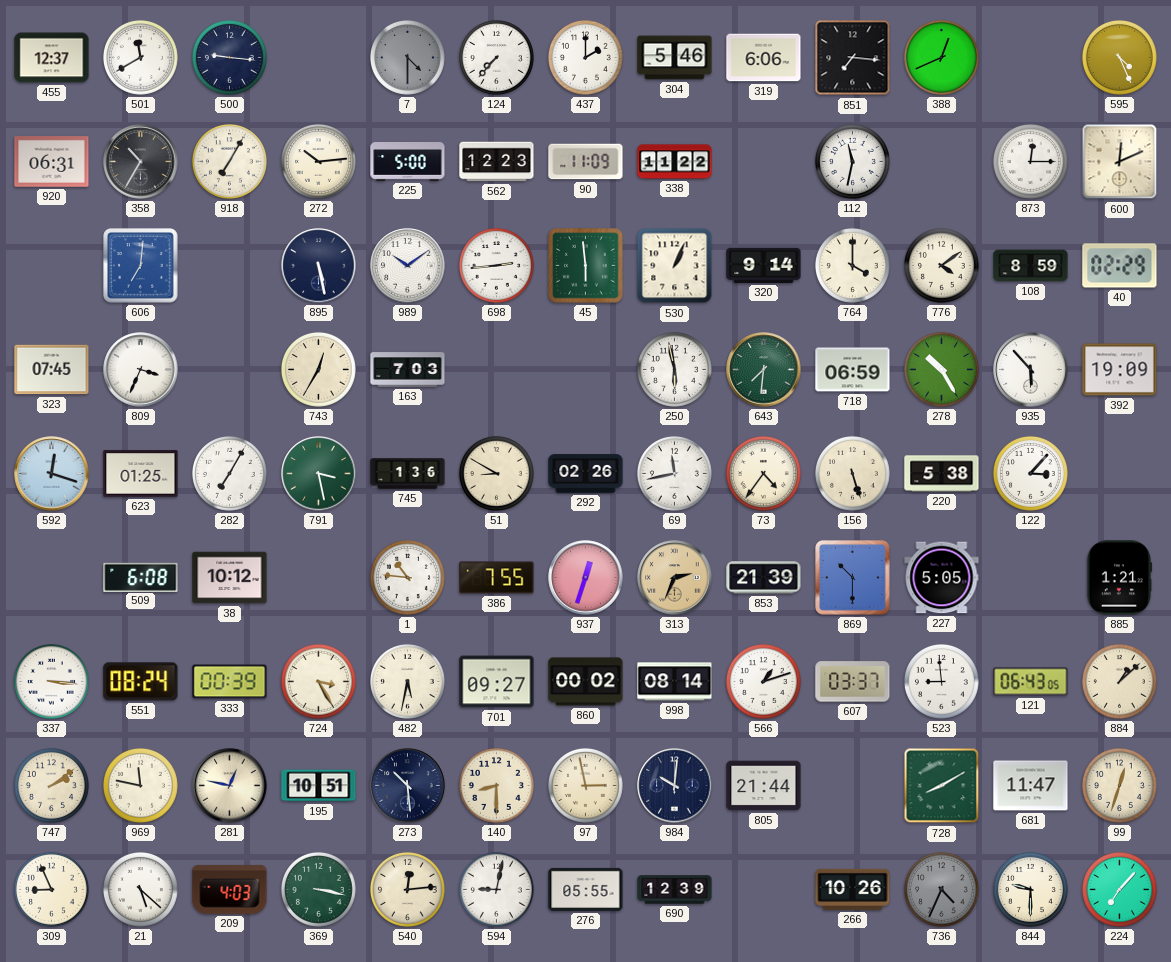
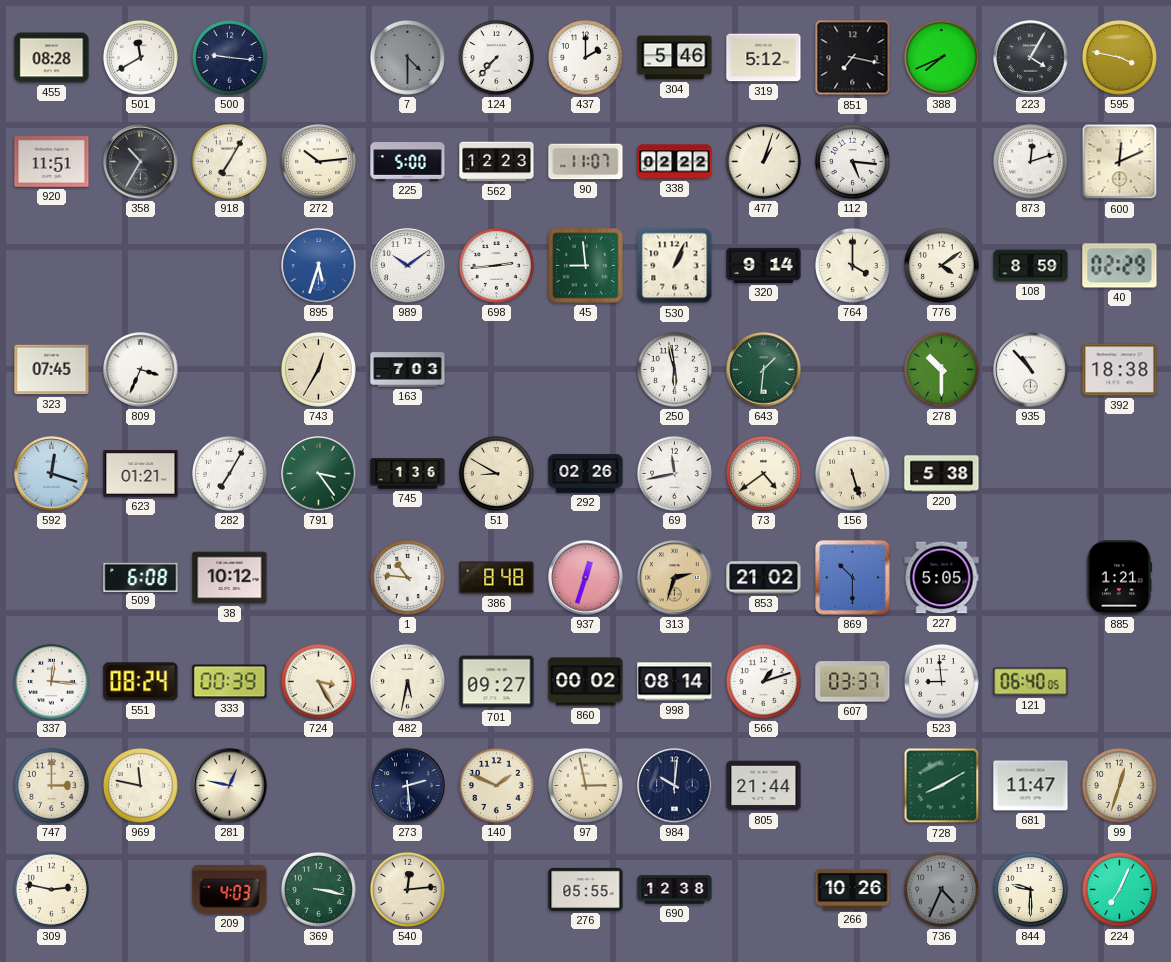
455: 12:37 -> 08:28 (52, 58)
319: 6:06 -> 5:12 (764, 58)
851: 7:16 -> 7:17 (853, 58)
388: 12:41 -> 7:41 (941, 57)
223: none -> 4:05 (1031, 58)
595: 4:26 -> 3:47 (1119, 57)
920: 06:31 -> 11:51 (52, 162)
90: 11:09 -> 11:07 (586, 162)
338: 11:22 -> 02:22 (675, 162)
477: none -> 1:03 (763, 161)
112: 11:32 -> 5:16 (852, 161)
873: 12:15 -> 12:12 (1030, 161)
606: 7:01 -> none (141, 266)
895: 5:28 -> 5:33 (319, 266)
895 dial: navy -> blue (319, 266)
45: 5:59 -> 8:59 (586, 266)
643: 7:31 -> 1:31 (764, 370)
718: 06:59 -> none (853, 370)
278: 10:25 -> 10:30 (941, 369)
935: 5:53 -> 10:53 (1031, 370)
392: 19:09 -> 18:38 (1120, 370)
623: 01:25 -> 01:21 (141, 474)
791: 3:28 -> 3:24 (319, 474)
73: 4:36 -> 4:39 (763, 473)
122: 3:07 -> none (1030, 473)
386: 7:55 -> 8:48 (497, 578)
313: 2:34 -> 2:33 (675, 578)
853: 21:39 -> 21:02 (764, 578)
337: 3:16 -> 12:16 (51, 681)
121: 06:43 -> 06:40 (1031, 682)
884: 1:08 -> none (1119, 681)
747: 2:09 -> 3:00 (51, 785)
195: 10:51 -> none (319, 786)
273: 10:29 -> 2:29 (408, 786)
140: 8:30 -> 1:49 (496, 785)
309: 8:56 -> 2:47 (51, 889)
21: 5:22 -> none (140, 889)
594: 9:02 -> none (496, 889)
690: 12:39 -> 12:38 (675, 890)
224: 7:07 -> 7:04 (1119, 889)
